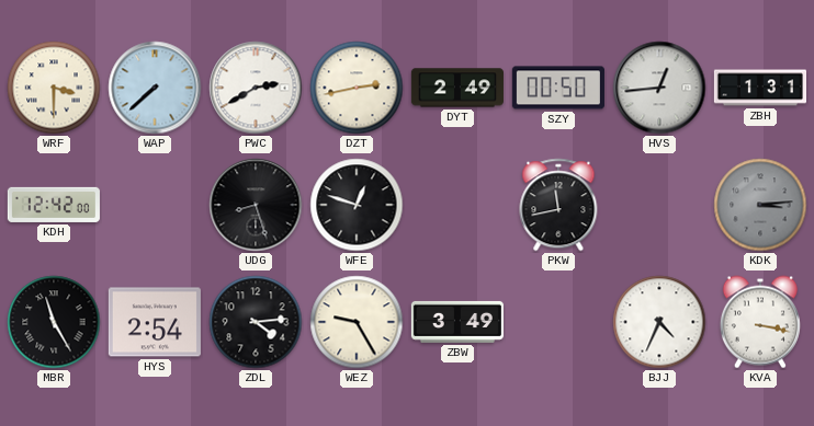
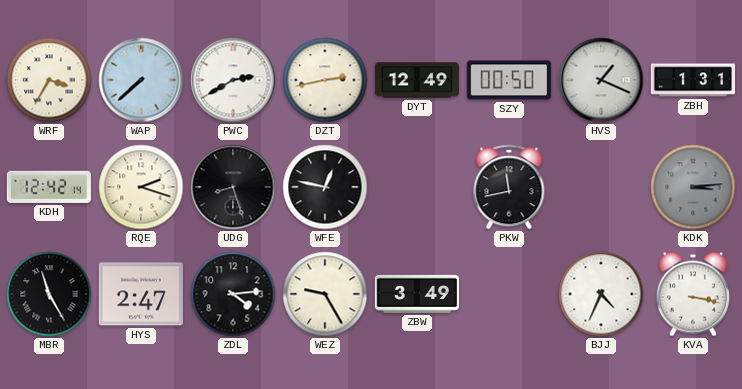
WRF: 3:30 -> 3:35 (49, 80)
DYT: 2:49 -> 12:49 (417, 80)
HVS: 12:44 -> 1:19 (601, 80)
KDH: 12:42:00 -> 12:42:14 (49, 187)
RQE: none -> 2:18 (141, 187)
WFE: 12:48 -> 12:47 (325, 187)
HYS: 2:54 -> 2:47 (141, 294)
